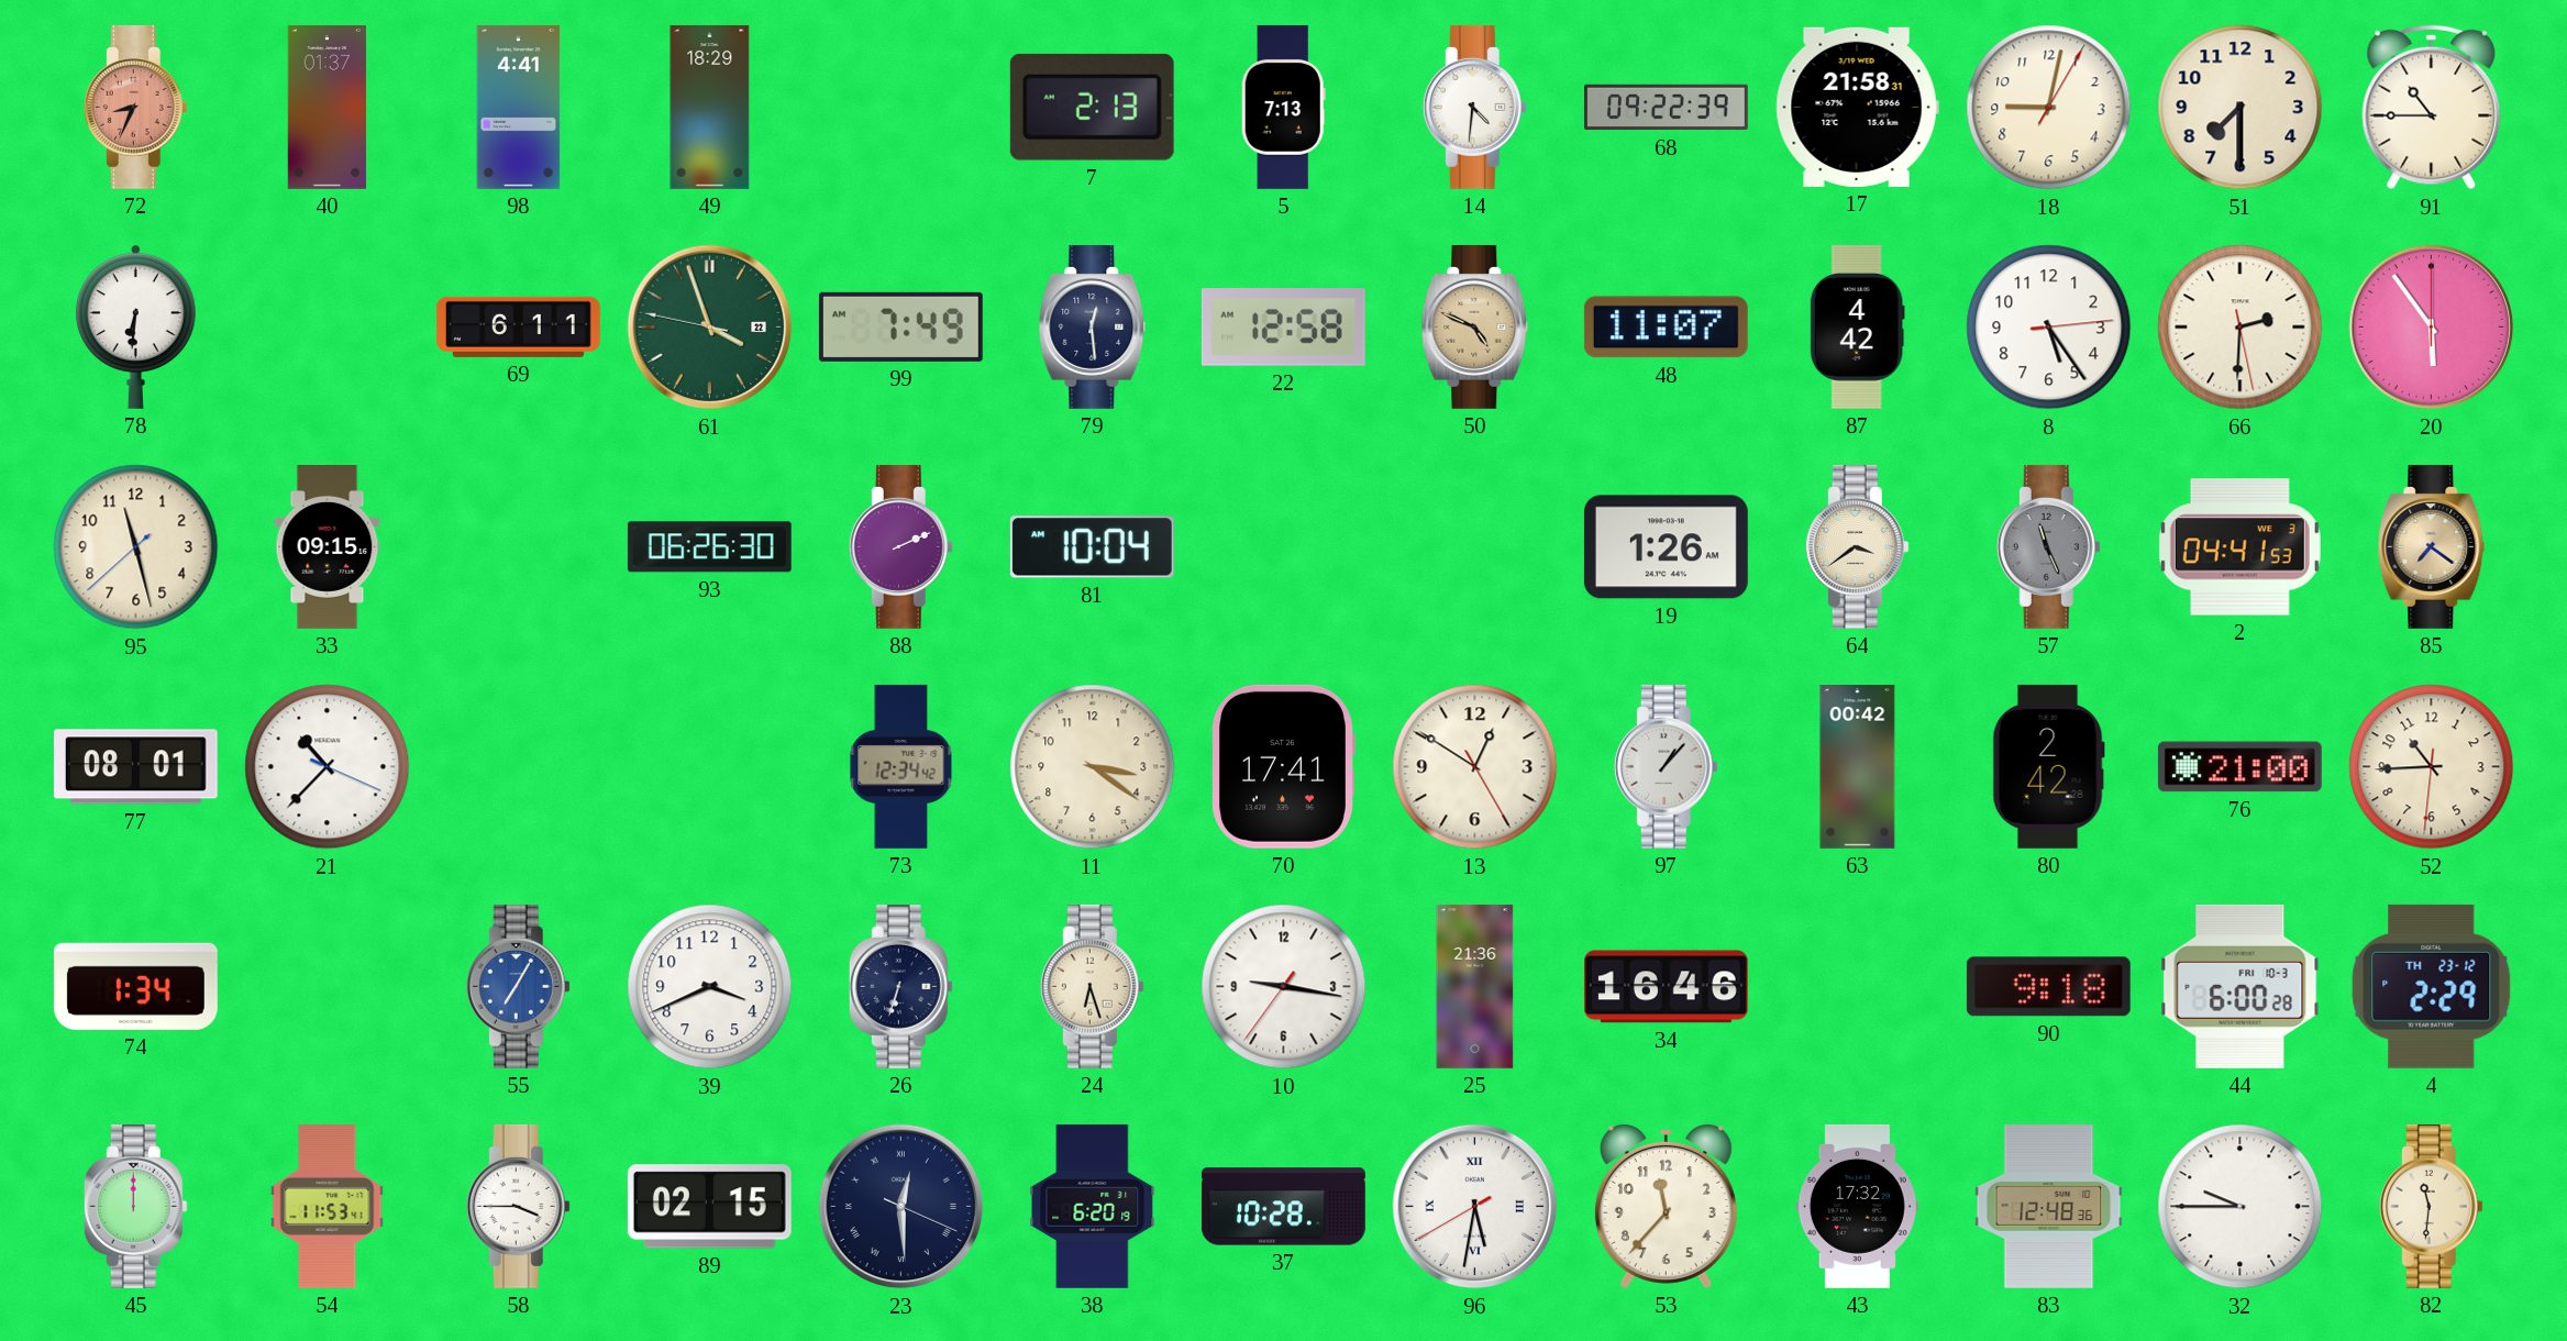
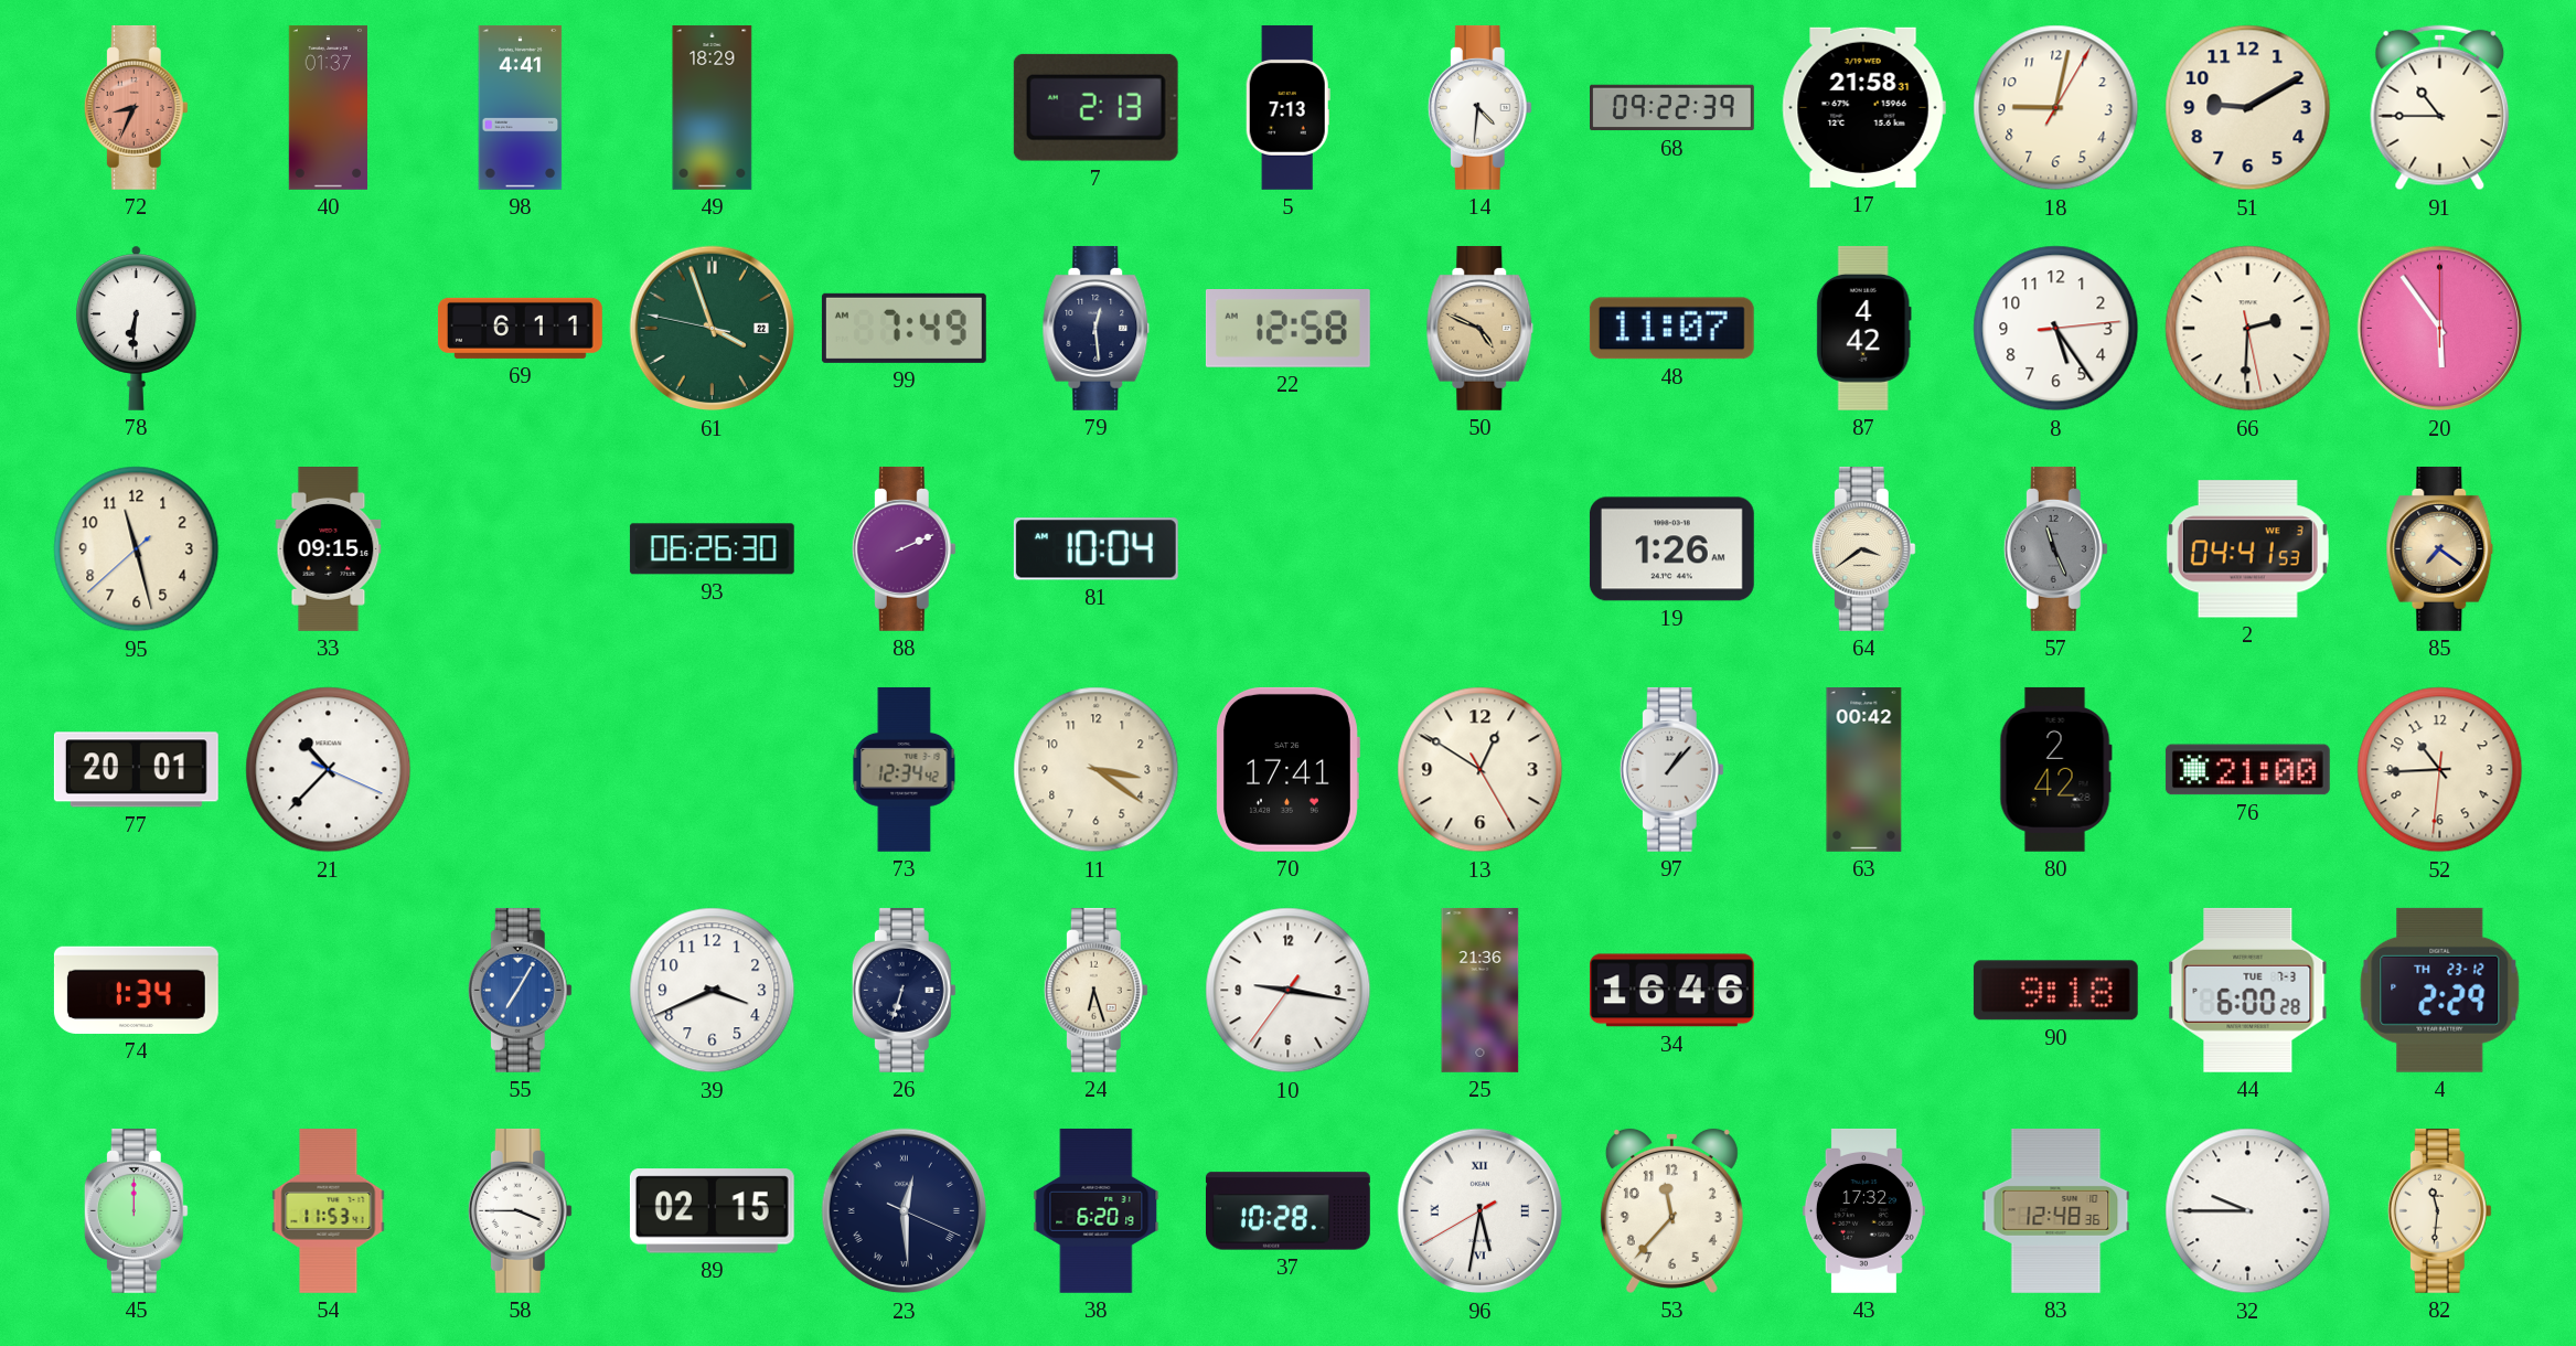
51: 7:30 -> 9:10 (2248, 108)
77: 08:01 -> 20:01 (136, 770)
44 date: FRI 10-3 -> TUE 7-3 (2248, 990)
